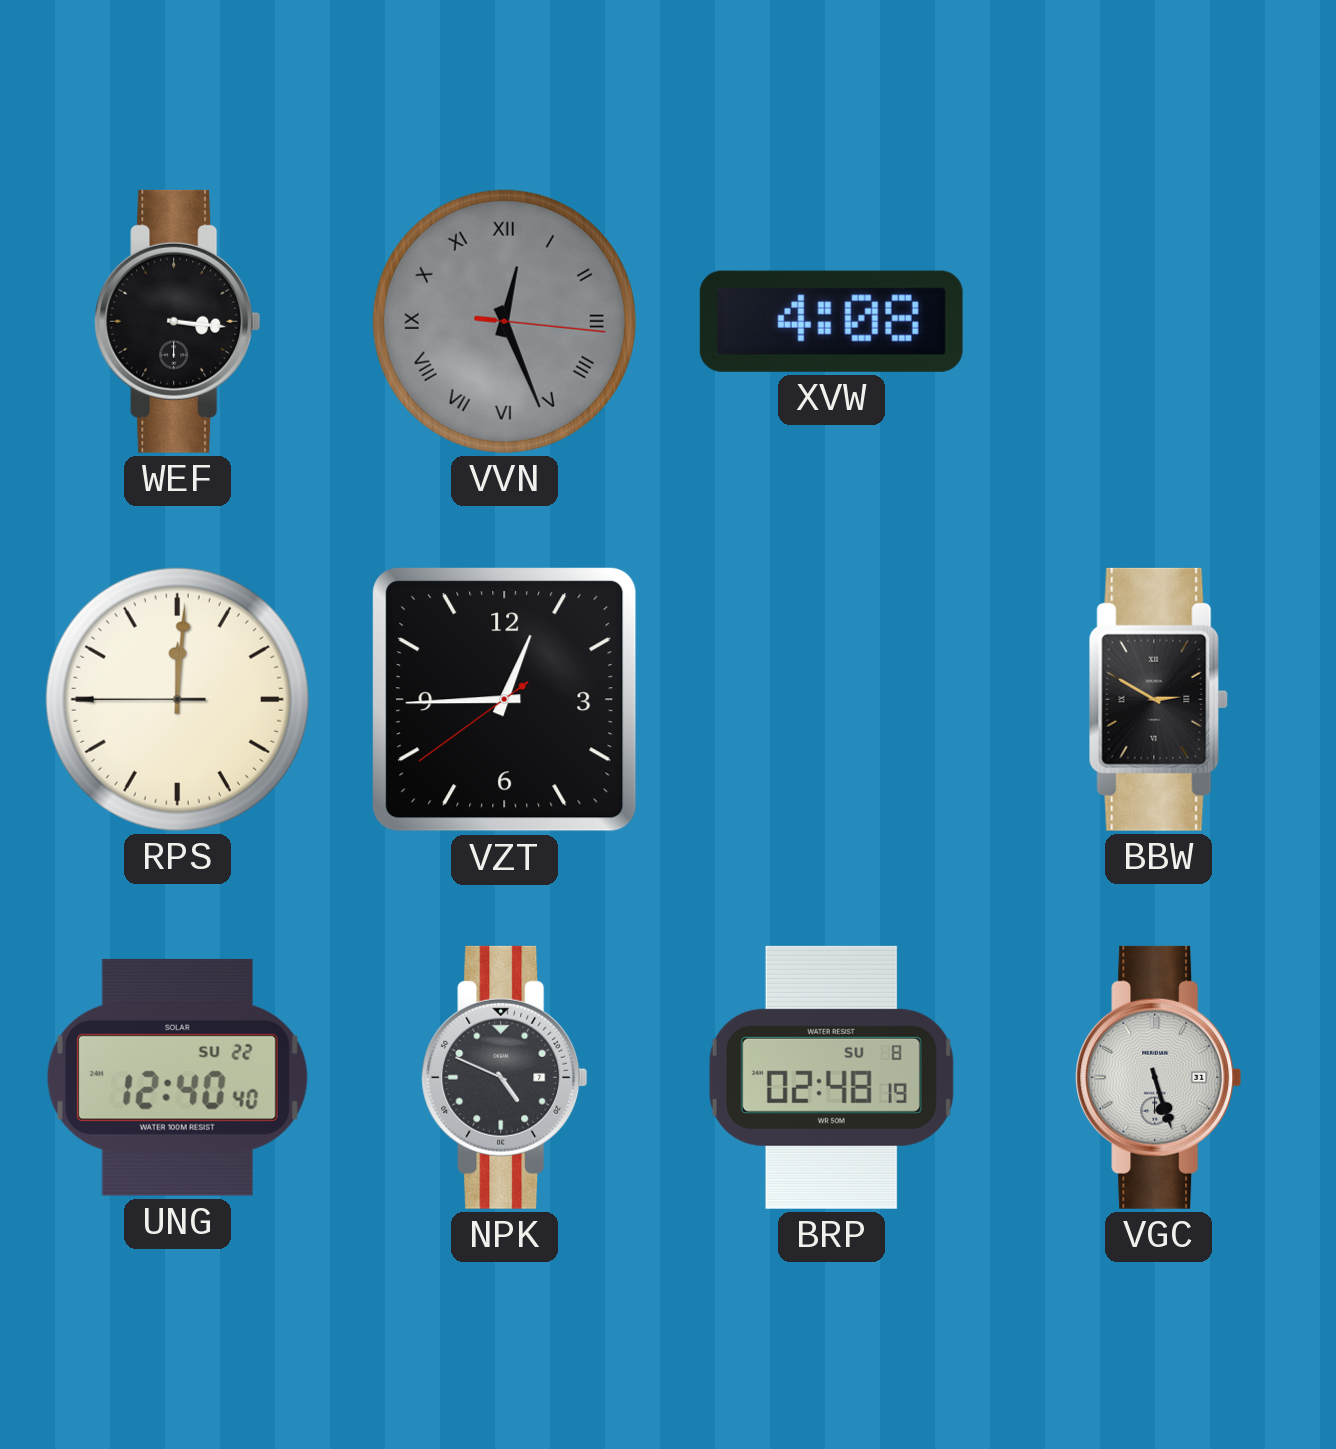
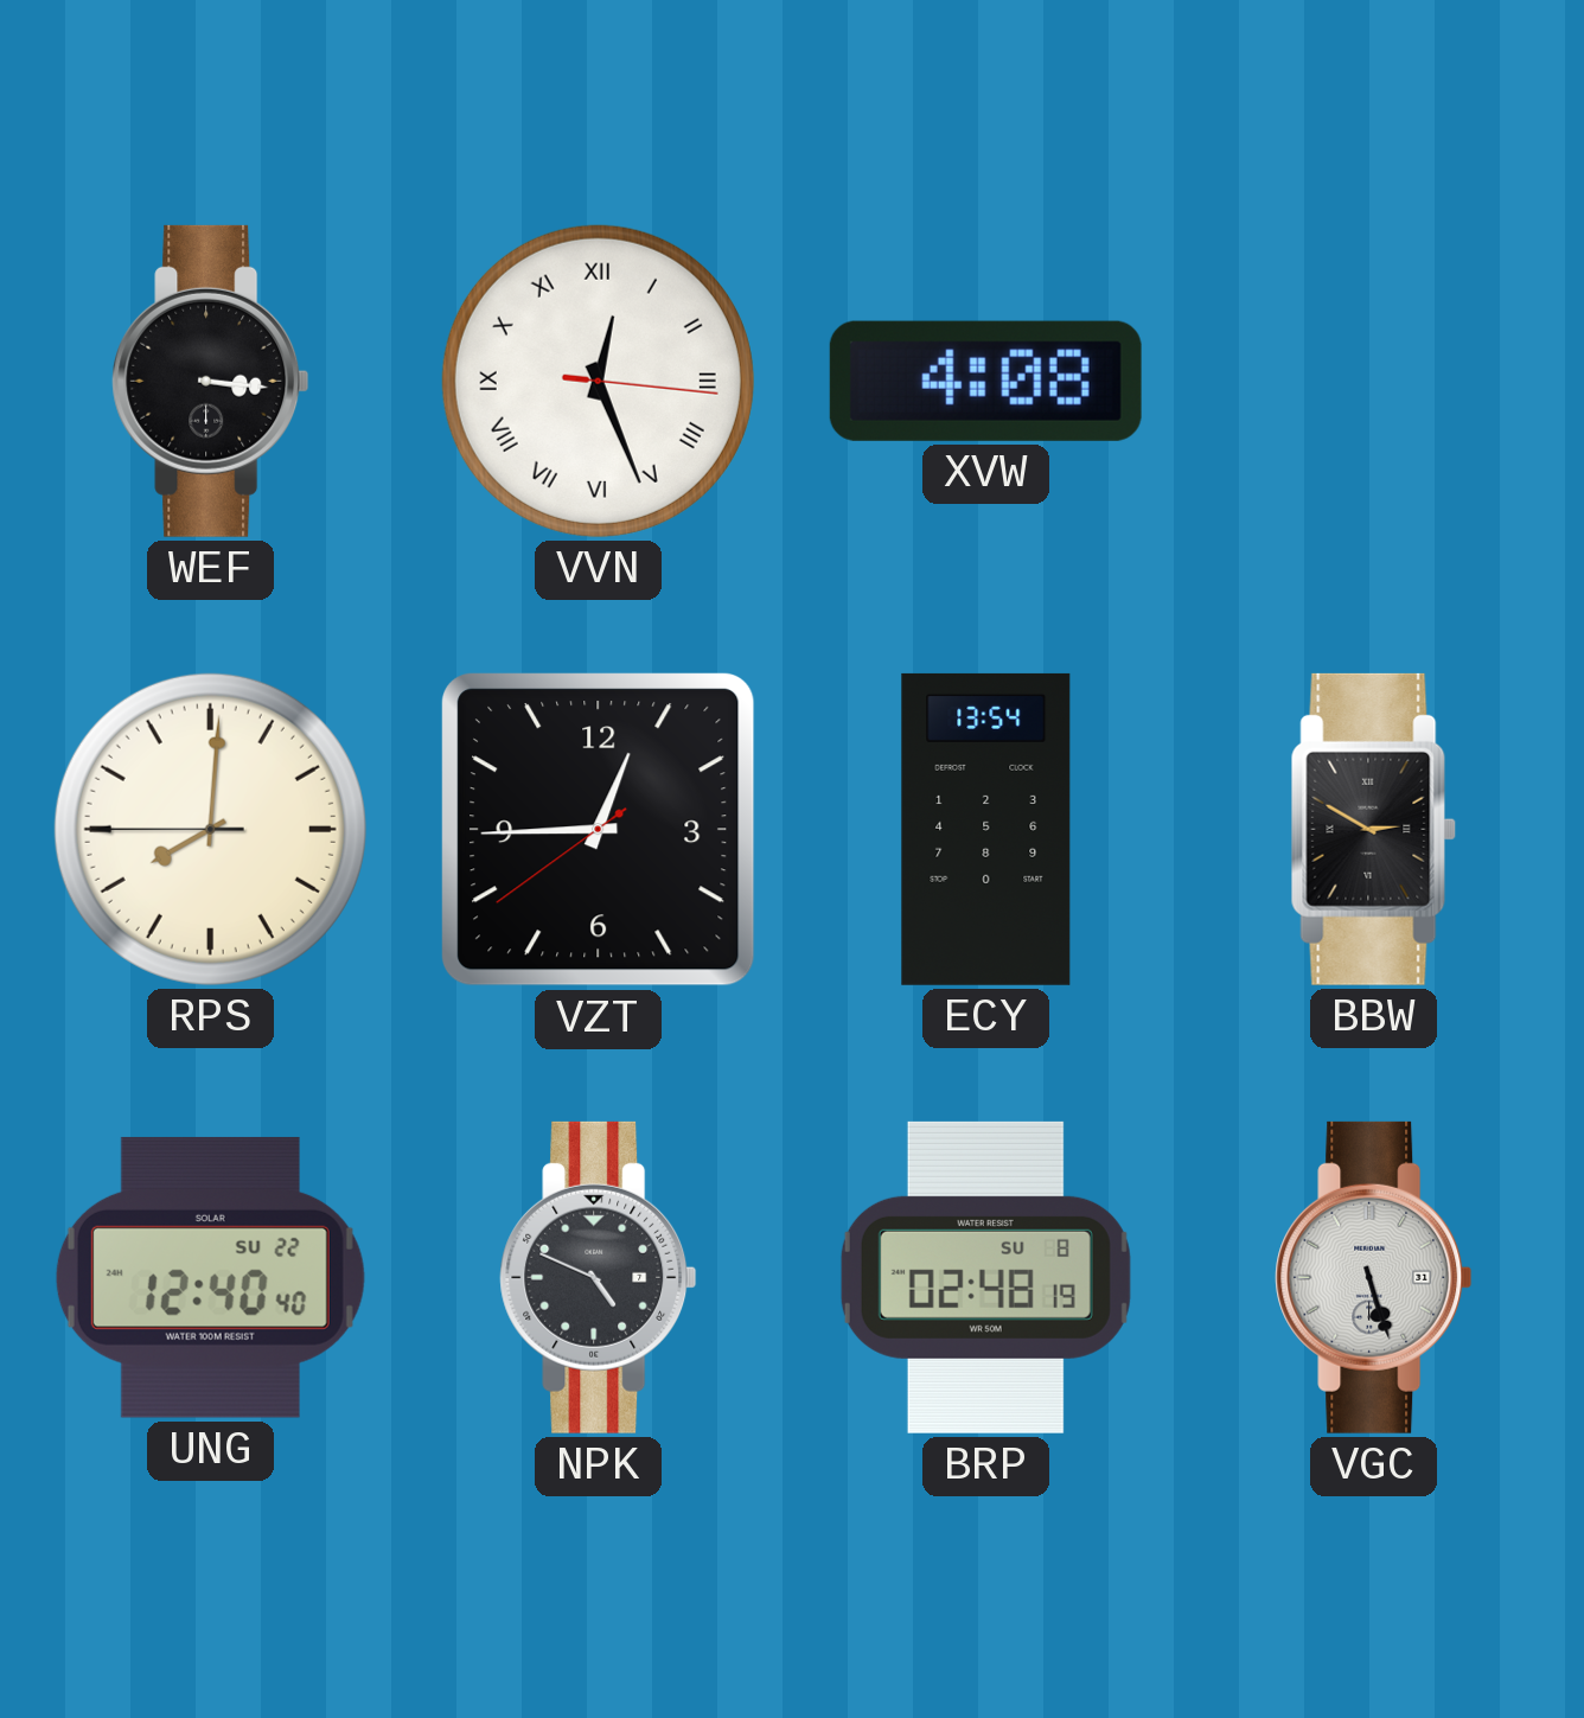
VVN dial: grey -> white (598, 381)
RPS: 12:00 -> 8:00 (210, 829)
ECY: none -> 13:54 (986, 829)
